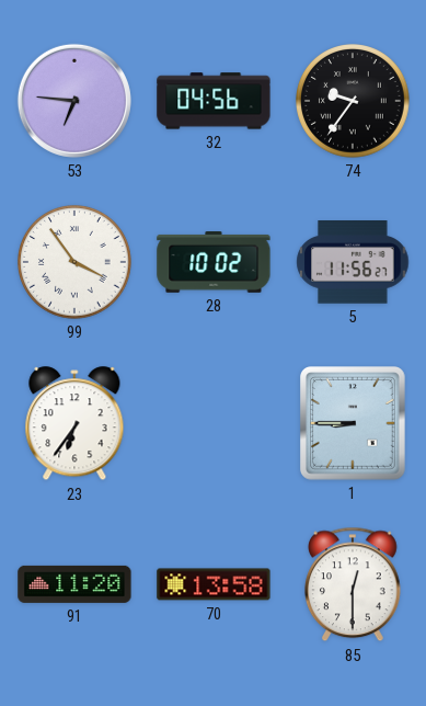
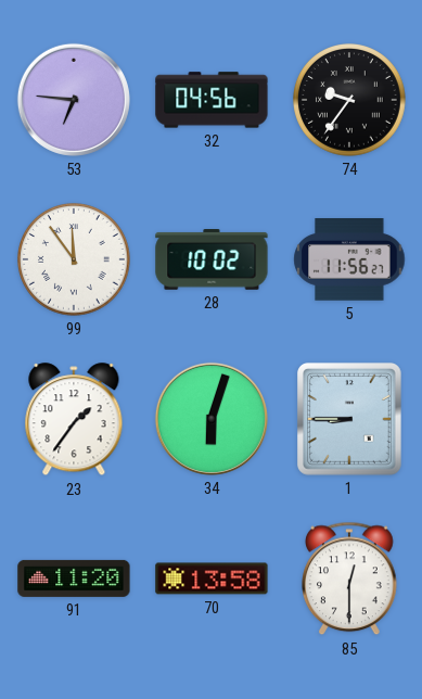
99: 3:54 -> 11:54 (75, 260)
23: 6:36 -> 1:36 (74, 420)
34: none -> 6:03 (212, 419)
